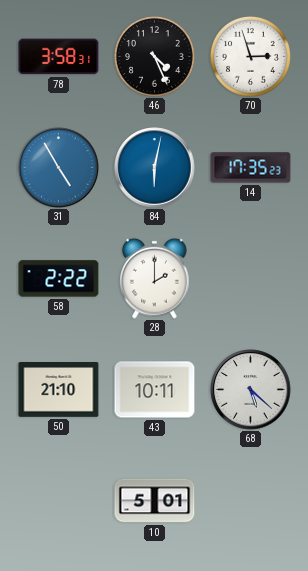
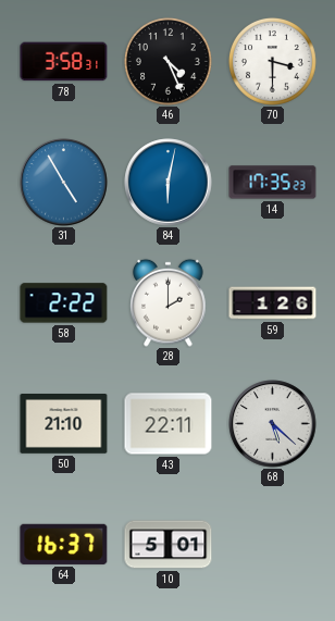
70: 2:57 -> 3:30 (272, 61)
59: none -> 1:26 (273, 303)
43: 10:11 -> 22:11 (169, 424)
64: none -> 16:37 (64, 544)
